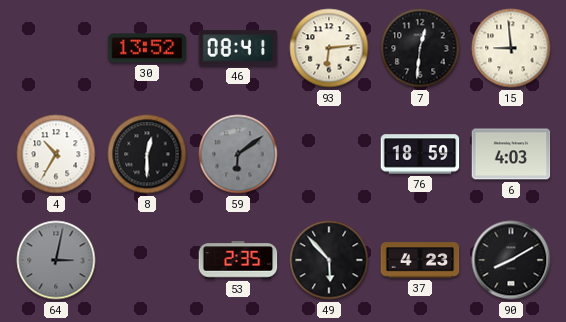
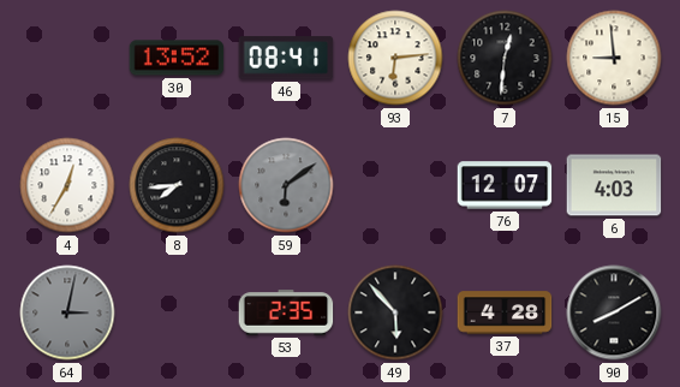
4: 10:35 -> 12:35 (67, 185)
8: 12:30 -> 7:44 (177, 185)
76: 18:59 -> 12:07 (505, 185)
37: 4:23 -> 4:28 (505, 312)
